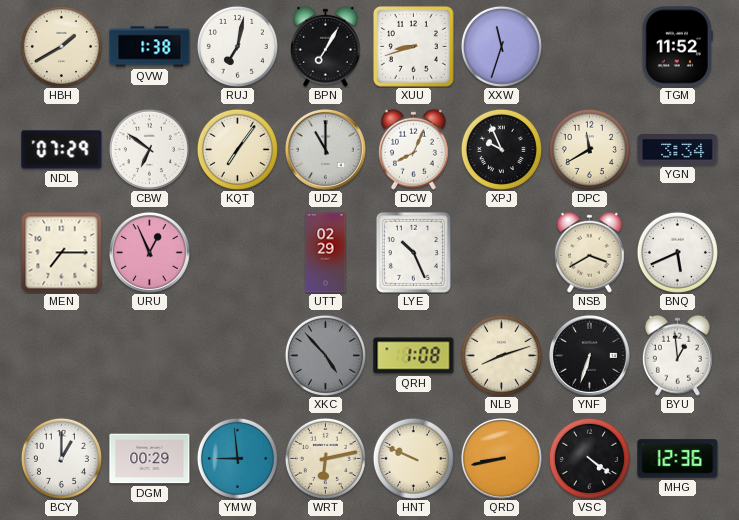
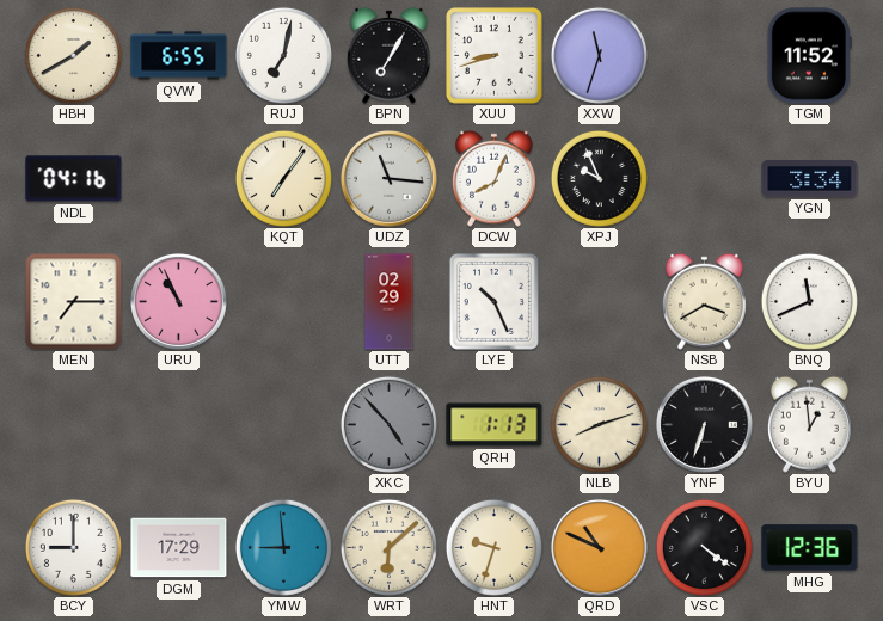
QVW: 1:38 -> 6:55 (179, 56)
NDL: 07:29 -> 04:16 (74, 179)
CBW: 6:51 -> none (149, 149)
UDZ: 11:00 -> 11:16 (390, 179)
DPC: 11:40 -> none (589, 149)
URU: 12:56 -> 10:56 (179, 302)
BNQ: 5:41 -> 11:41 (809, 301)
QRH: 1:08 -> 1:13 (495, 425)
BCY: 1:00 -> 9:00 (73, 547)
DGM: 00:29 -> 17:29 (179, 548)
WRT: 6:13 -> 6:08 (388, 547)
HNT: 9:49 -> 9:33 (493, 547)
QRD: 8:43 -> 10:49 (600, 548)
